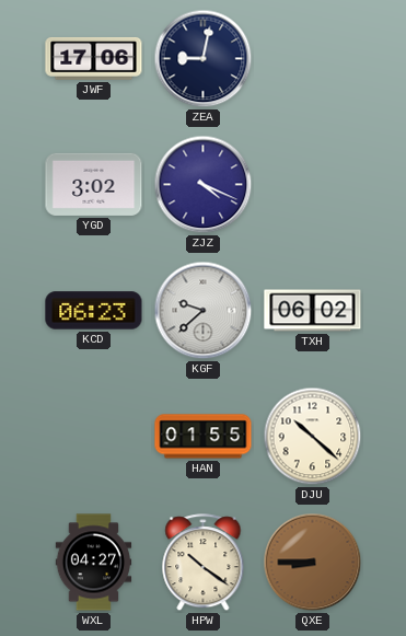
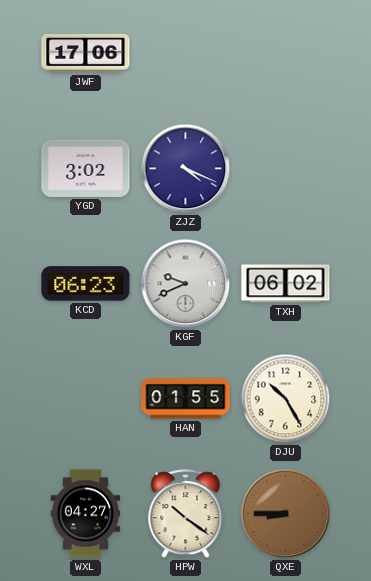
ZEA: 9:02 -> none (204, 59)
KGF: 9:38 -> 9:41 (186, 284)
DJU: 10:22 -> 10:25 (286, 399)
